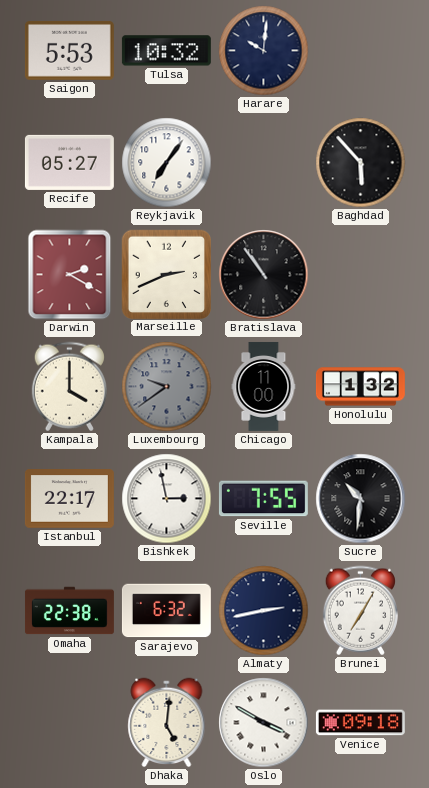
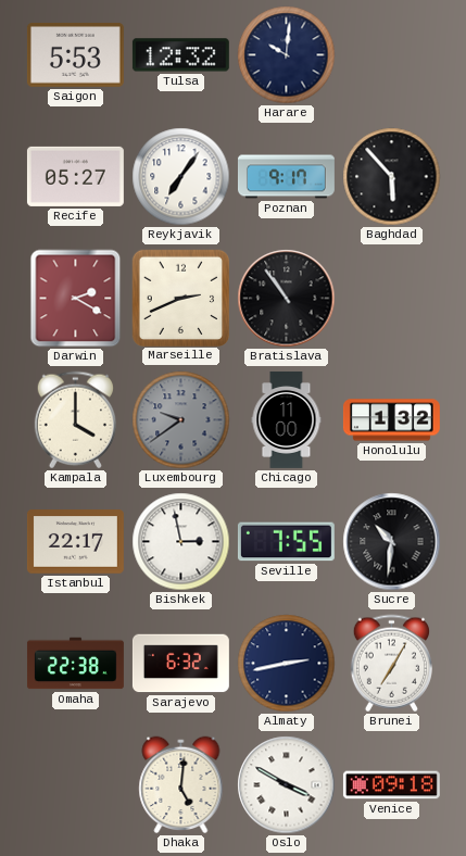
Tulsa: 10:32 -> 12:32 (180, 55)
Poznan: none -> 9:17 (286, 177)
